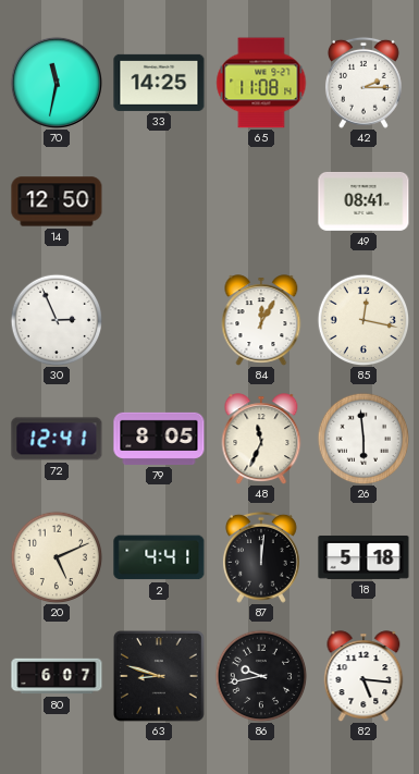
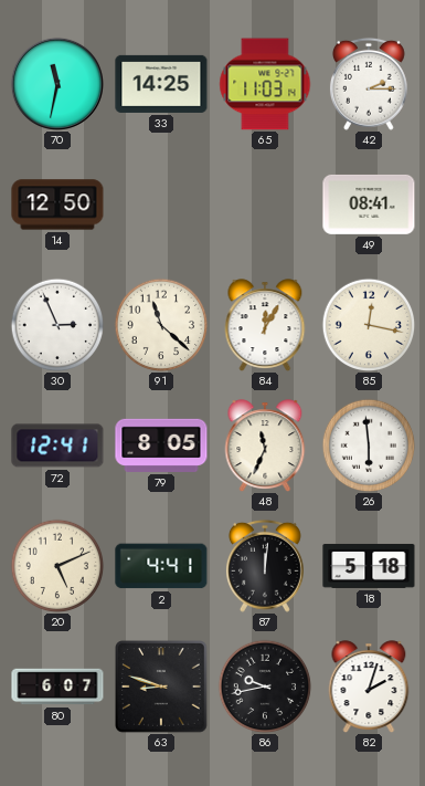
65: 11:08 -> 11:03 (265, 84)
91: none -> 11:22 (161, 325)
82: 5:16 -> 2:03 (369, 687)
